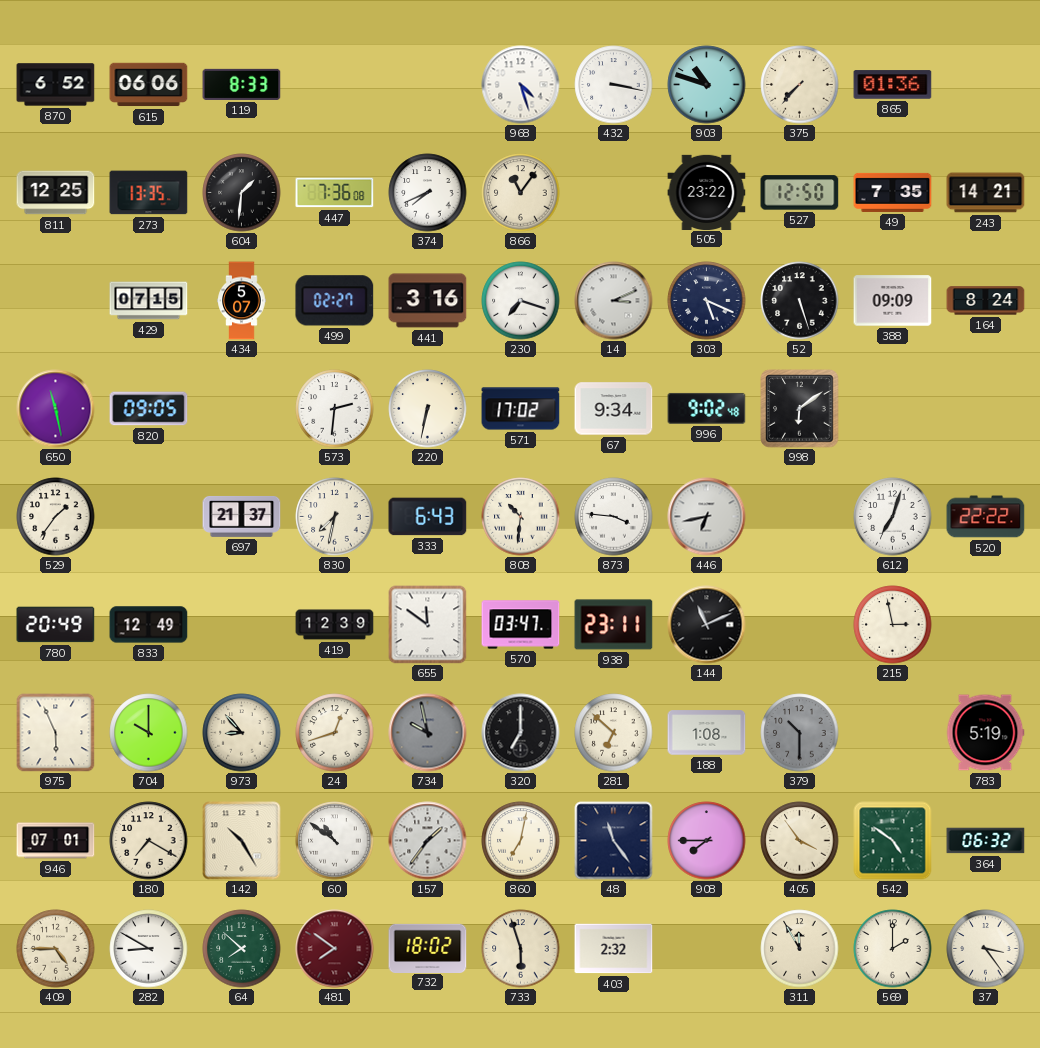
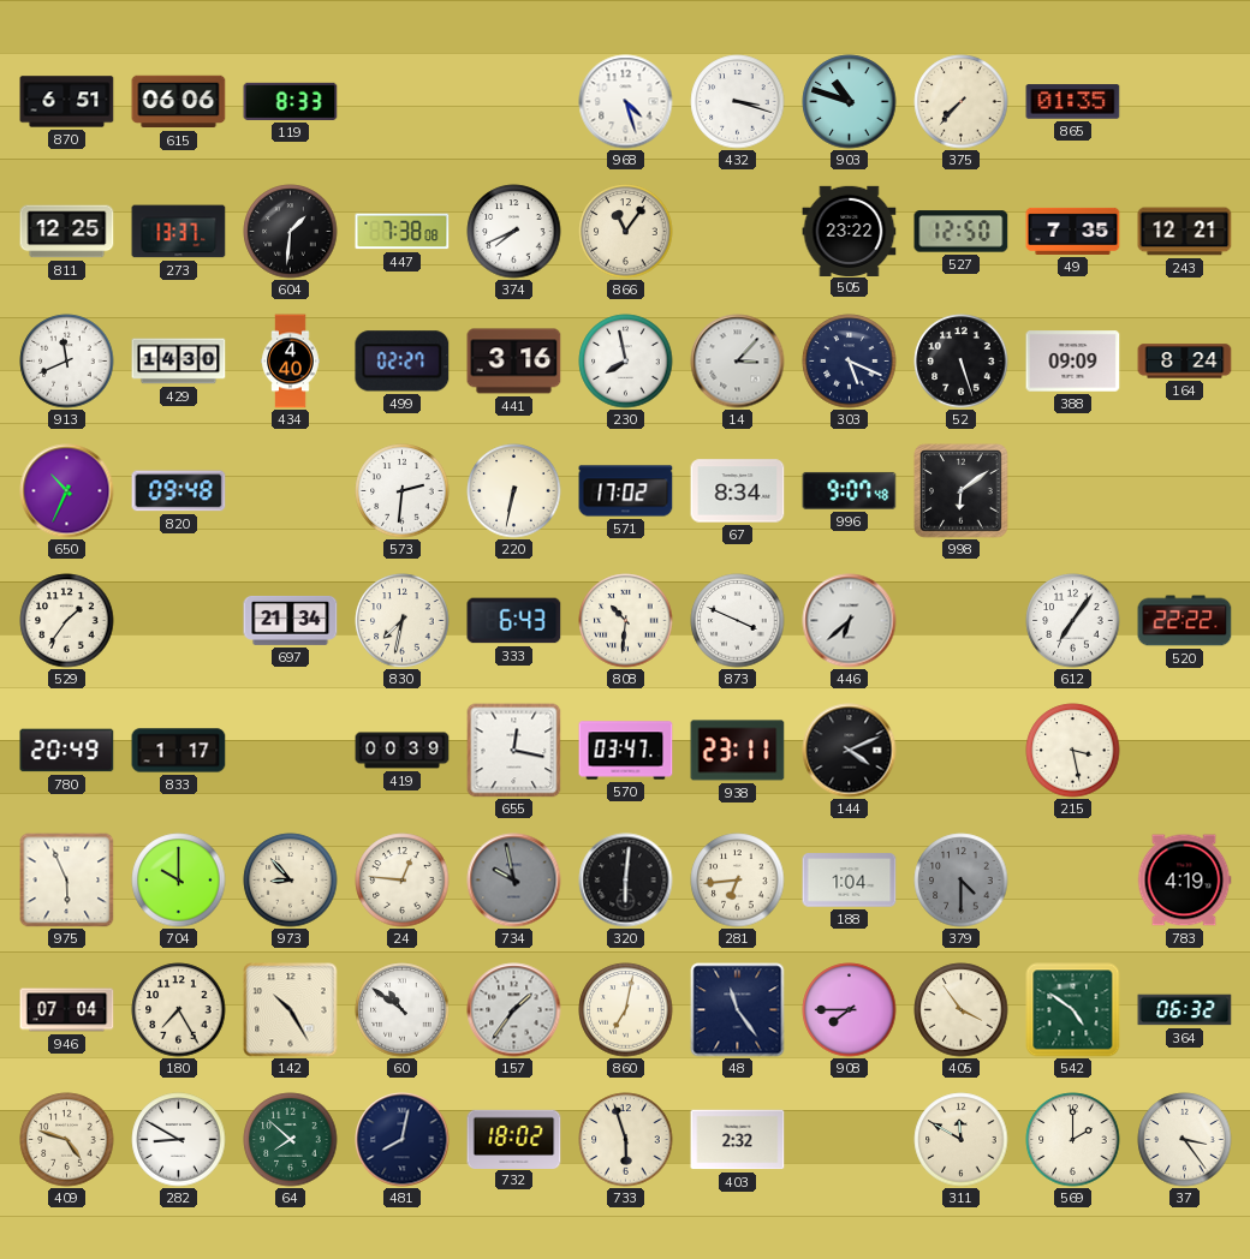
870: 6:52 -> 6:51 (67, 102)
432: 3:17 -> 3:18 (738, 102)
865: 01:36 -> 01:35 (1073, 102)
273: 13:35 -> 13:37 (179, 232)
447: 7:36 -> 7:38 (403, 232)
243: 14:21 -> 12:21 (1185, 232)
913: none -> 11:41 (67, 362)
429: 07:15 -> 14:30 (179, 362)
434: 5:07 -> 4:40 (291, 362)
230: 7:18 -> 7:58 (626, 362)
14: 3:11 -> 3:07 (738, 362)
650: 11:28 -> 10:34 (67, 491)
820: 09:05 -> 09:48 (179, 491)
67: 9:34 -> 8:34 (738, 491)
996: 9:02 -> 9:07 (850, 490)
697: 21:37 -> 21:34 (291, 620)
873: 3:46 -> 3:49 (738, 621)
446: 6:43 -> 6:38 (850, 621)
612: 7:03 -> 7:06 (1073, 621)
833: 12:49 -> 1:17 (179, 751)
419: 12:39 -> 00:39 (403, 751)
655: 11:51 -> 12:17 (514, 751)
144: 11:11 -> 4:11 (850, 751)
215: 2:58 -> 3:28 (1073, 751)
24: 12:42 -> 12:46 (403, 881)
320: 7:00 -> 6:01 (626, 881)
281: 6:52 -> 6:44 (738, 881)
188: 1:08 -> 1:04 (850, 881)
379: 10:30 -> 4:30 (962, 881)
783: 5:19 -> 4:19 (1184, 881)
946: 07:01 -> 07:04 (67, 1010)
180: 7:20 -> 7:25 (179, 1010)
409: 4:45 -> 4:48 (67, 1140)
481: 7:51 -> 8:02 (403, 1140)
481 dial: burgundy -> navy (403, 1140)
311: 11:55 -> 11:50 (962, 1140)
